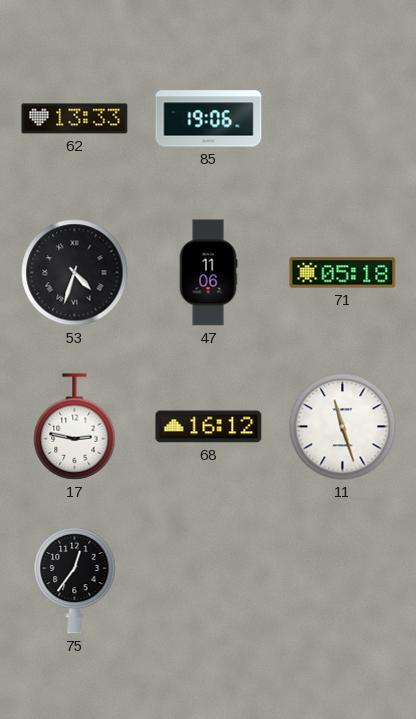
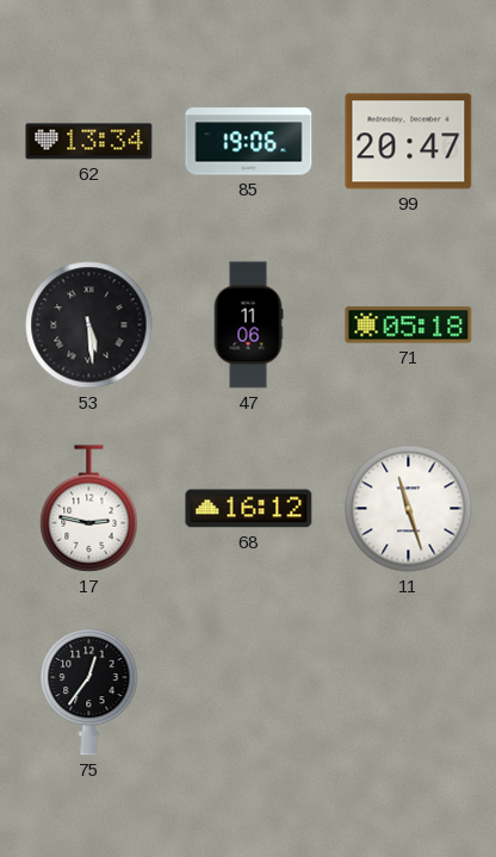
62: 13:33 -> 13:34 (89, 142)
99: none -> 20:47 (409, 142)
53: 4:33 -> 5:29 (89, 325)
